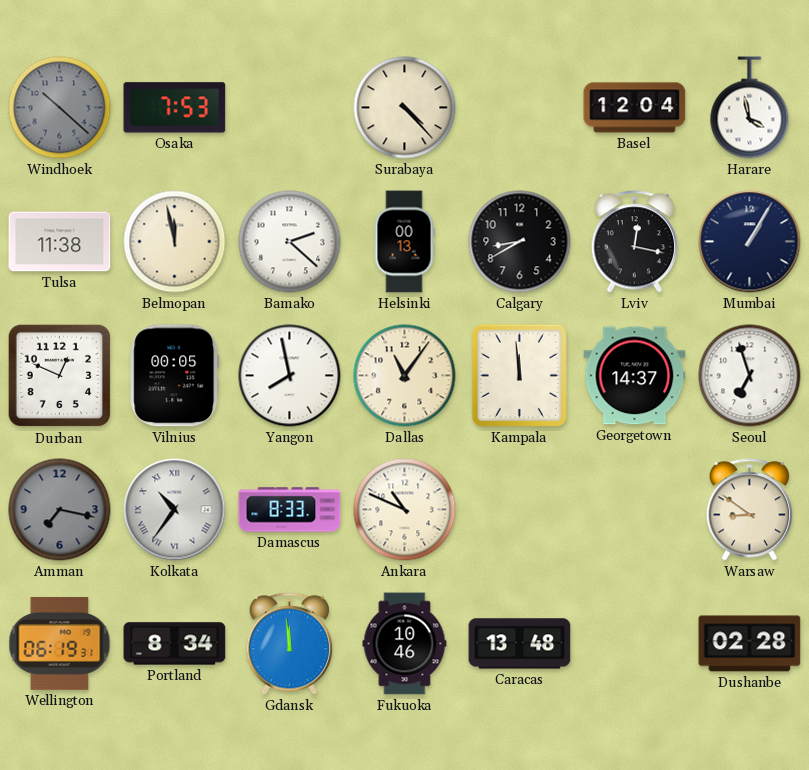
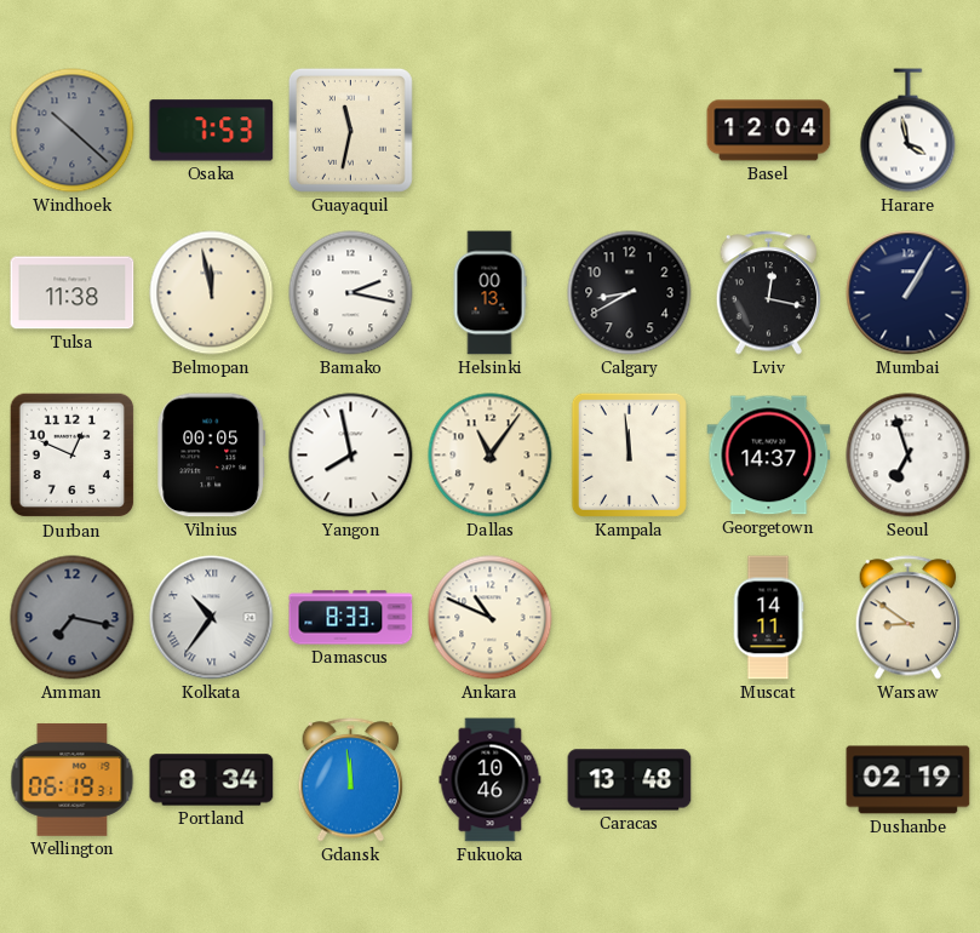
Guayaquil: none -> 11:32 (350, 130)
Surabaya: 4:23 -> none (405, 108)
Bamako: 2:22 -> 2:17 (351, 293)
Muscat: none -> 14:11 (768, 618)
Dushanbe: 02:28 -> 02:19 (909, 780)
